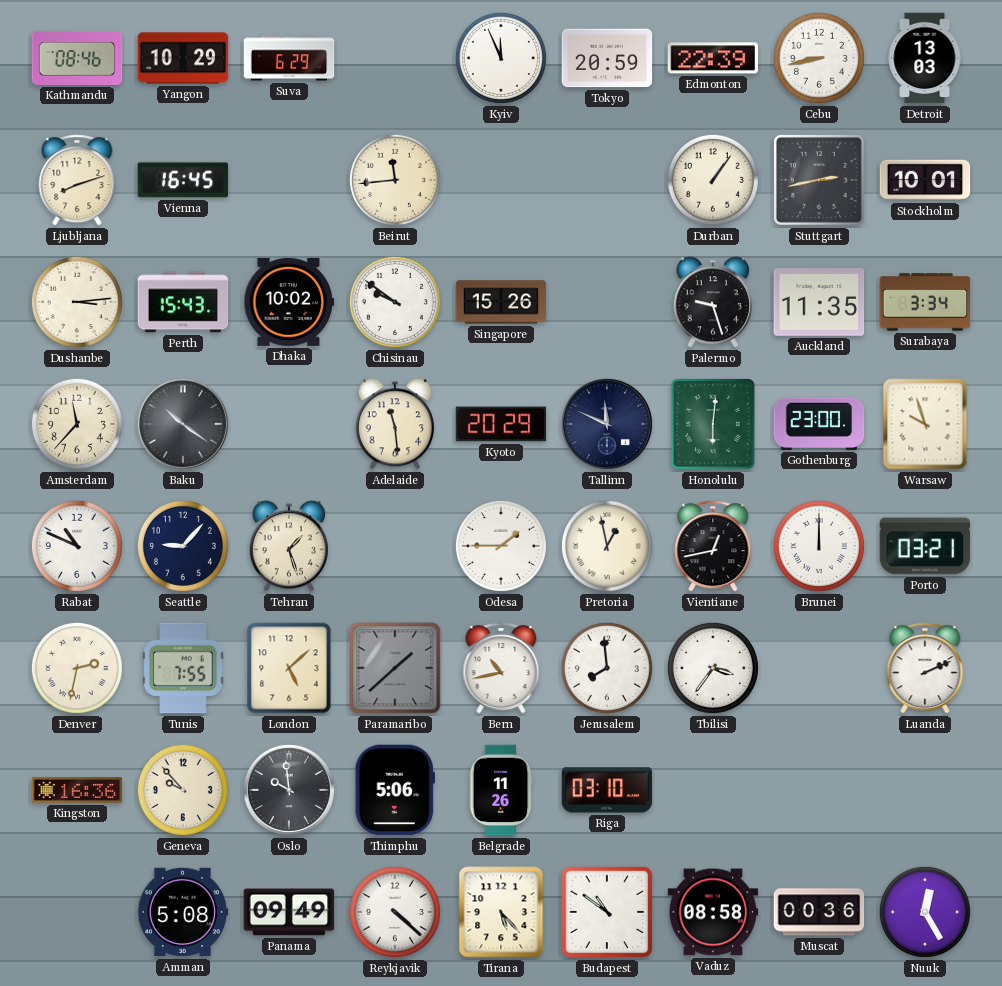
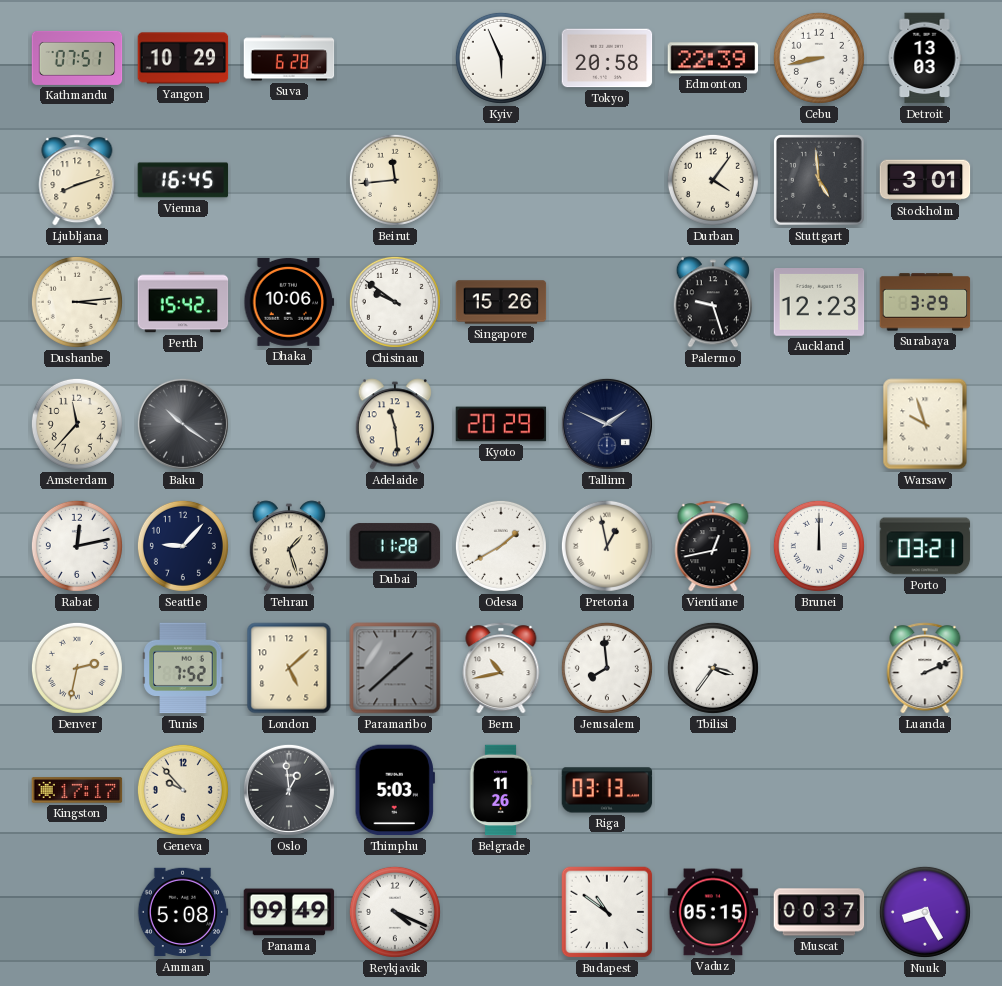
Kathmandu: 08:46 -> 07:51 (77, 58)
Suva: 6:29 -> 6:28 (289, 58)
Kyiv: 11:56 -> 5:56 (501, 58)
Tokyo: 20:59 -> 20:58 (607, 58)
Durban: 1:06 -> 4:06 (713, 180)
Stuttgart: 2:43 -> 4:59 (820, 181)
Stockholm: 10:01 -> 3:01 (925, 180)
Perth: 15:43 -> 15:42 (183, 302)
Dhaka: 10:02 -> 10:06 (289, 302)
Auckland: 11:35 -> 12:23 (819, 303)
Surabaya: 3:34 -> 3:29 (925, 302)
Tallinn: 11:49 -> 1:49 (607, 424)
Honolulu: 6:01 -> none (714, 425)
Gothenburg: 23:00 -> none (819, 424)
Rabat: 10:49 -> 12:13 (77, 546)
Dubai: none -> 11:28 (395, 546)
Odesa: 1:45 -> 1:40 (501, 546)
Tunis: 7:55 -> 7:52 (183, 668)
Kingston: 16:36 -> 17:17 (77, 790)
Oslo: 9:59 -> 12:59 (289, 790)
Thimphu: 5:06 -> 5:03 (395, 790)
Riga: 03:10 -> 03:13 (607, 790)
Reykjavik: 4:22 -> 4:19 (395, 912)
Tirana: 5:23 -> none (501, 912)
Vaduz: 08:58 -> 05:15 (713, 912)
Muscat: 00:36 -> 00:37 (819, 912)
Nuuk: 12:25 -> 8:25 (925, 912)
